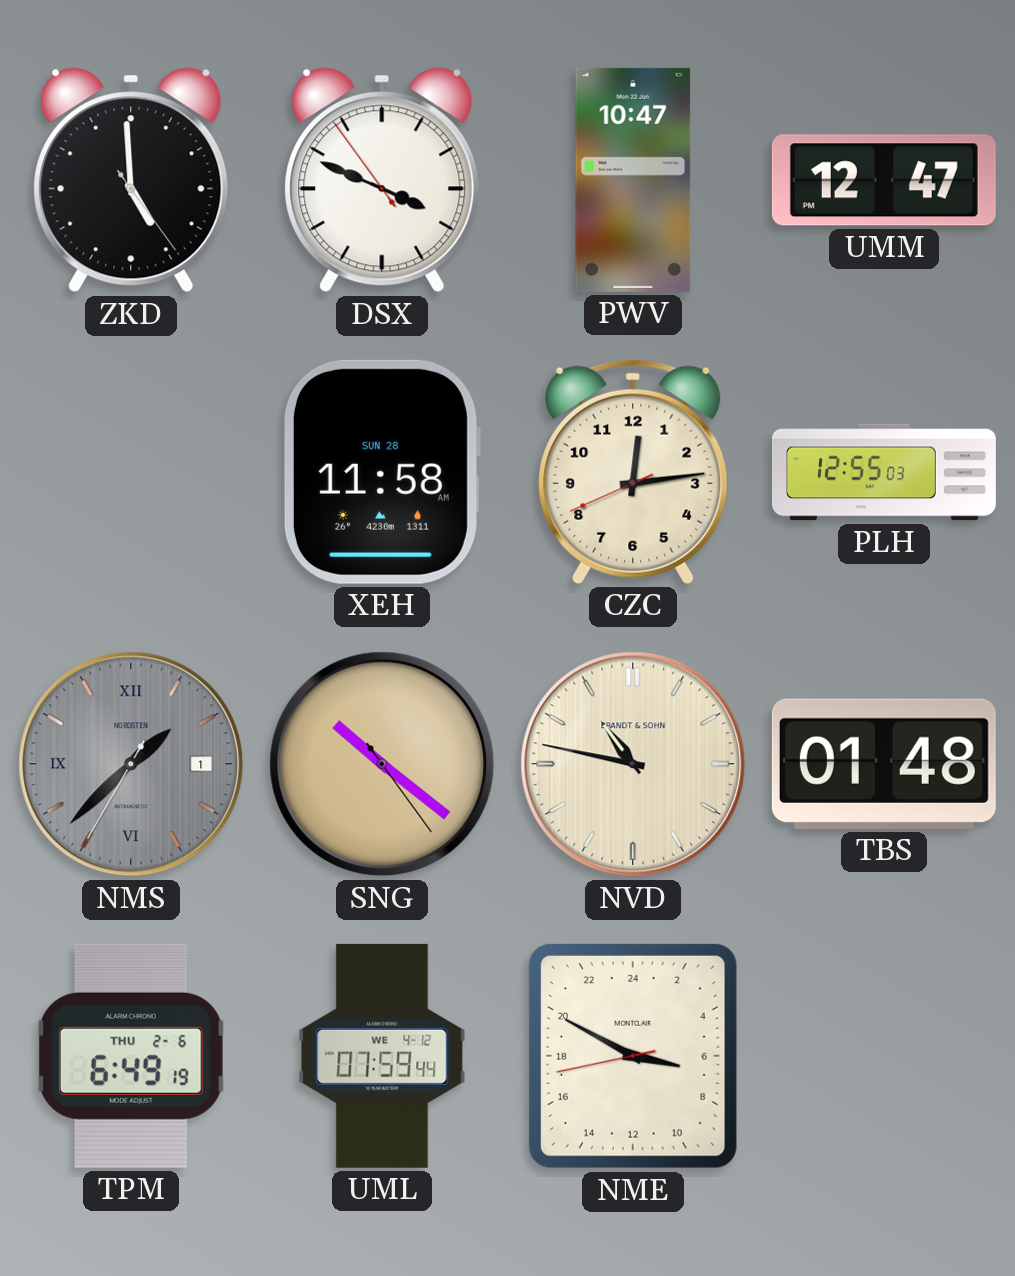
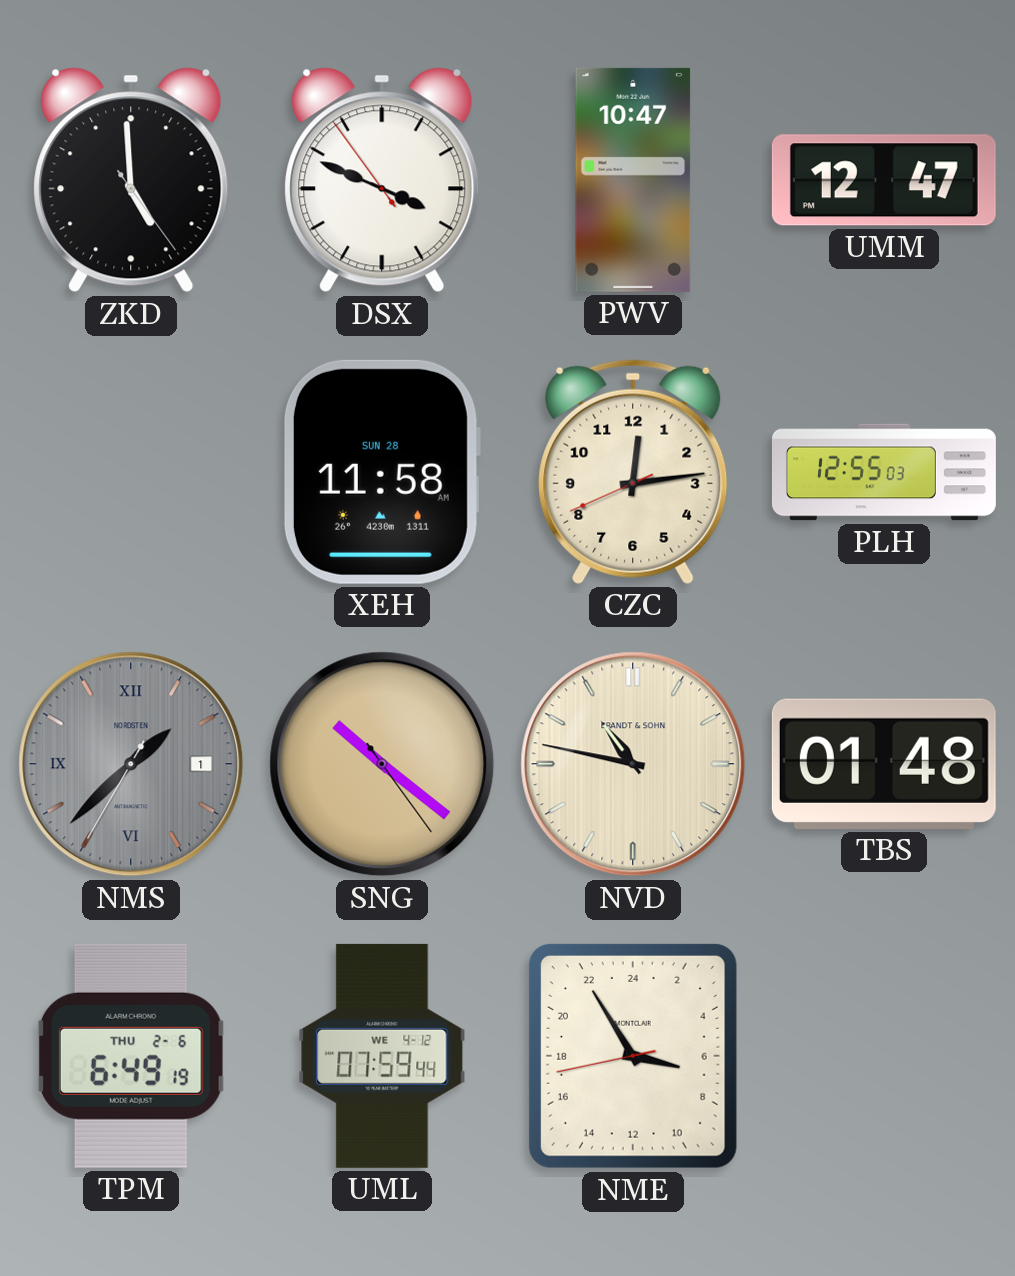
NME: 6:49 -> 6:54 (633, 1056)
